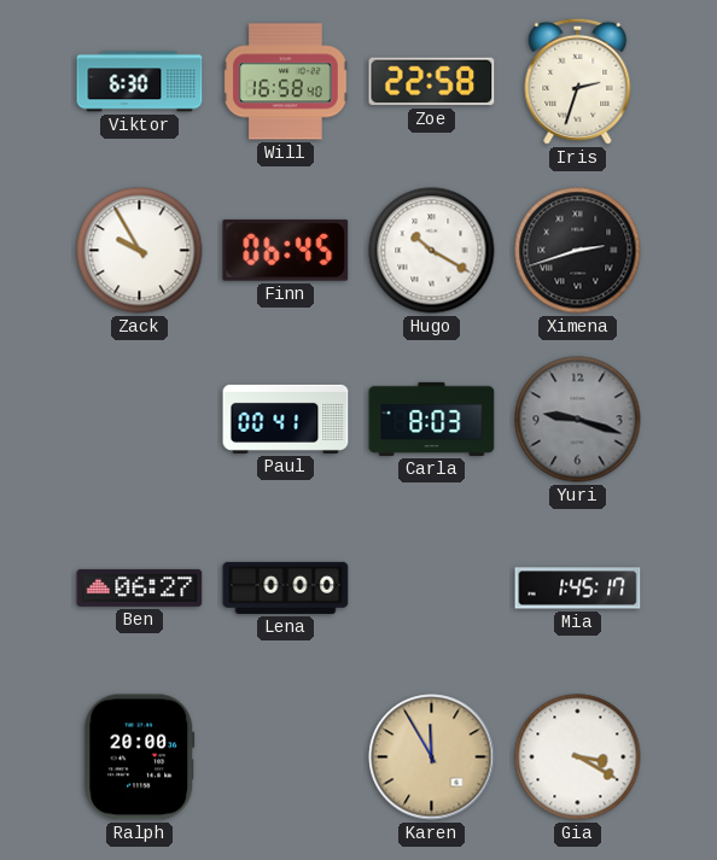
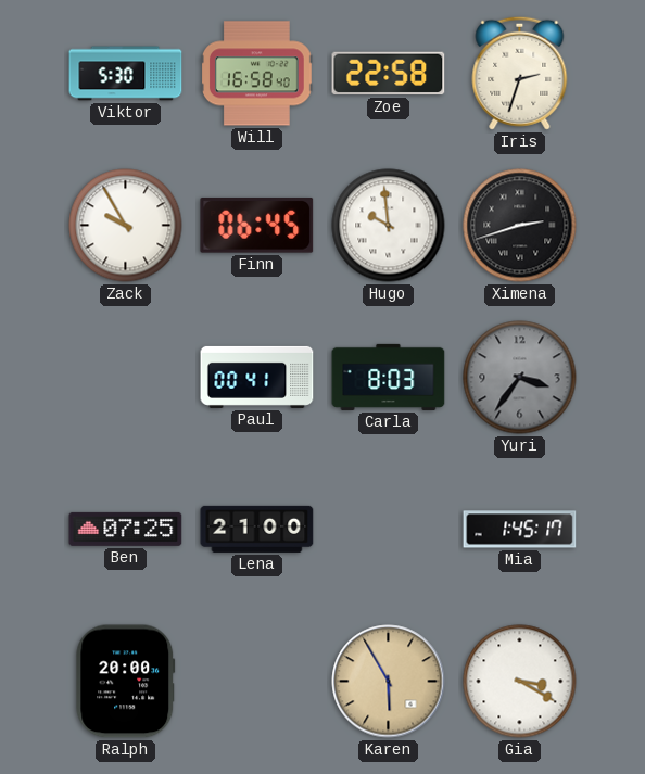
Viktor: 6:30 -> 5:30 (126, 74)
Hugo: 10:20 -> 9:59 (389, 226)
Yuri: 9:18 -> 3:36 (520, 378)
Ben: 06:27 -> 07:25 (126, 529)
Lena: 0:00 -> 21:00 (257, 529)
Karen: 11:55 -> 5:55 (389, 682)
